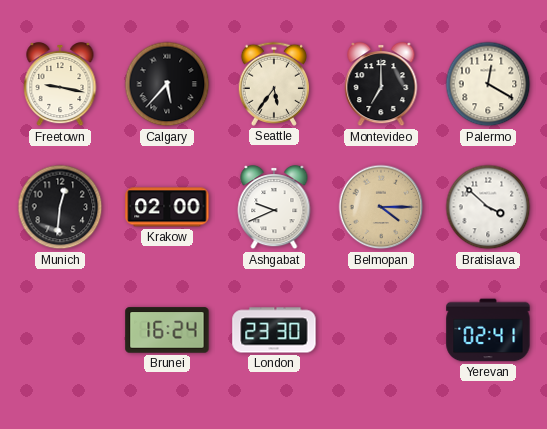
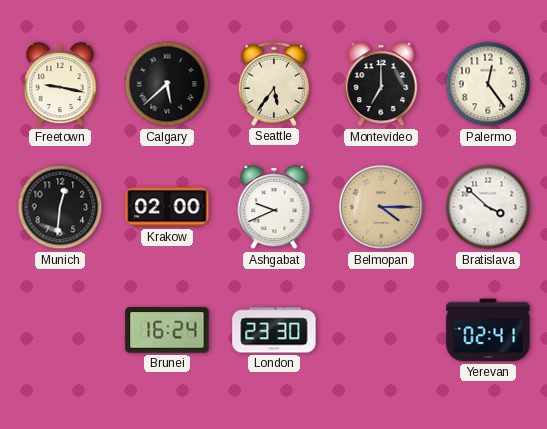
Calgary: 5:37 -> 5:38 (167, 84)
Palermo: 12:20 -> 12:24 (488, 84)
